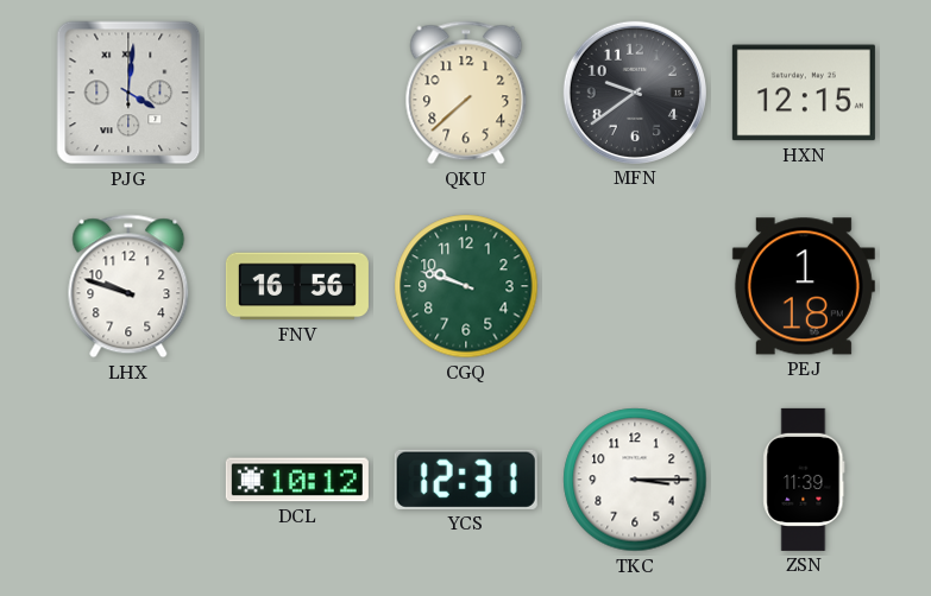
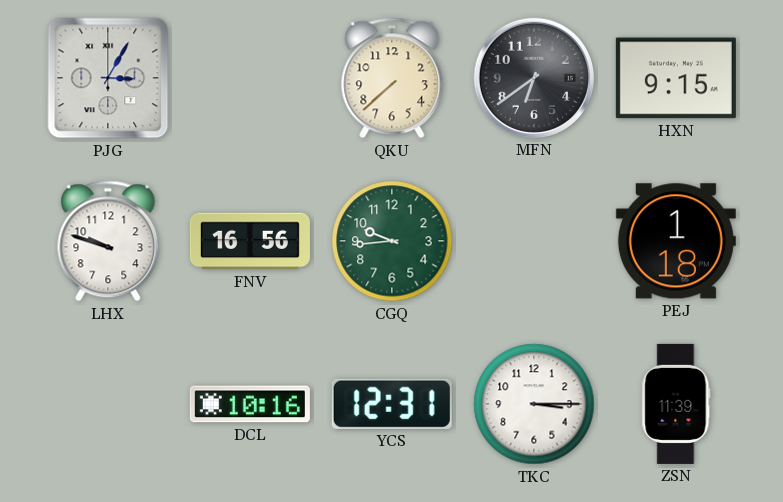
PJG: 4:01 -> 3:05 (108, 78)
MFN: 9:39 -> 6:39 (534, 78)
HXN: 12:15 -> 9:15 (676, 78)
CGQ: 9:48 -> 9:44 (392, 241)
DCL: 10:12 -> 10:16 (250, 404)
